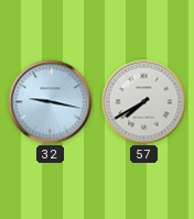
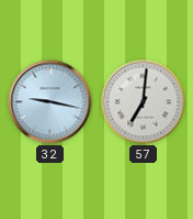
57: 7:40 -> 7:01 (144, 102)
